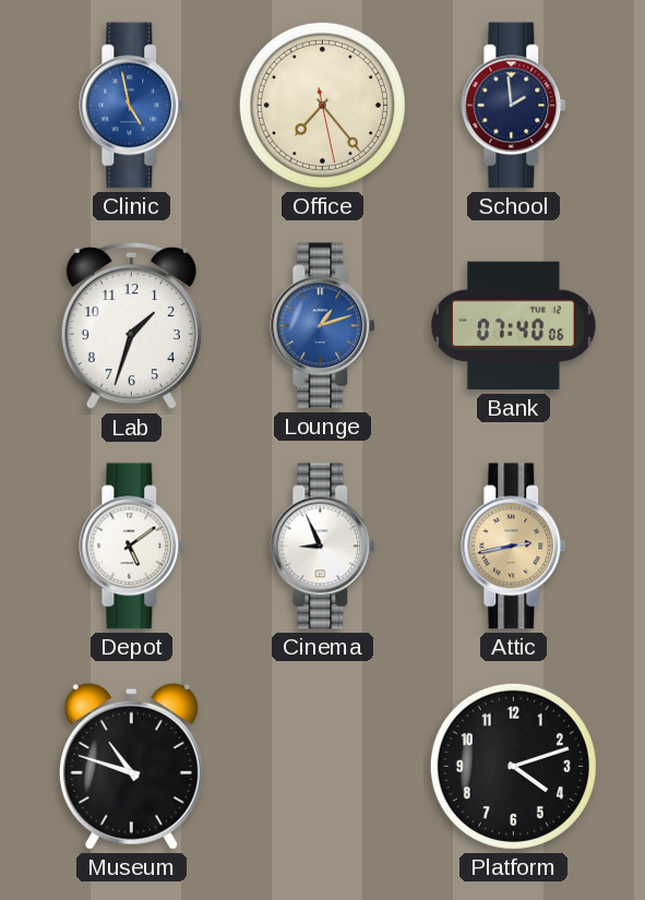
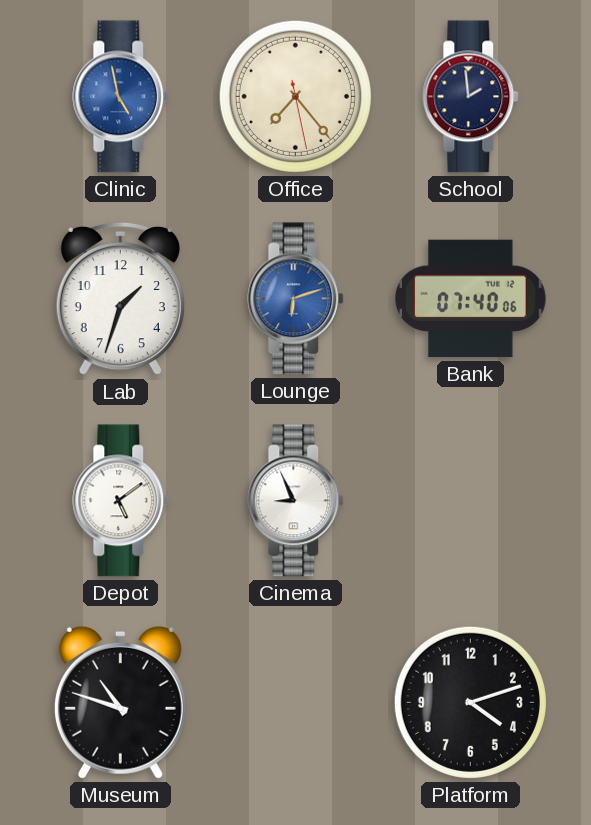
Lounge: 1:12 -> 6:12 (296, 299)
Attic: 2:43 -> none (514, 547)
